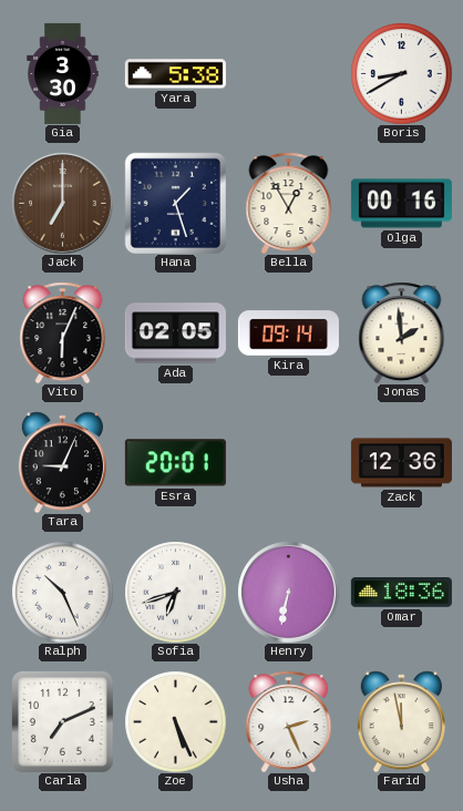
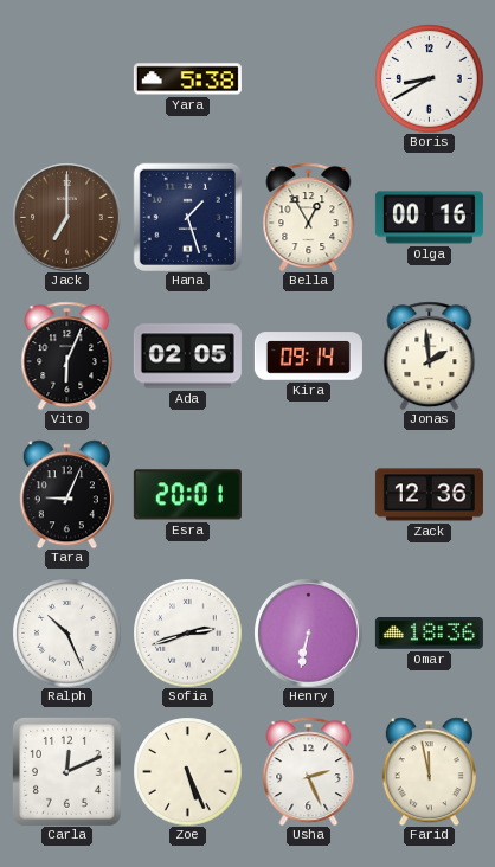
Gia: 3:30 -> none (63, 73)
Sofia: 6:42 -> 2:42 (187, 632)
Carla: 7:11 -> 12:11 (66, 771)
